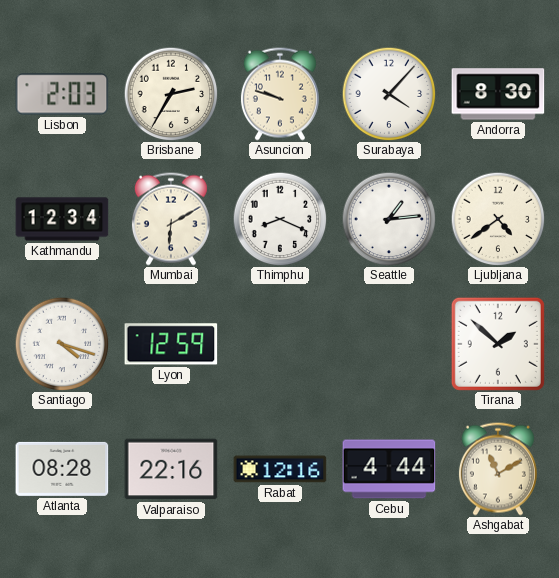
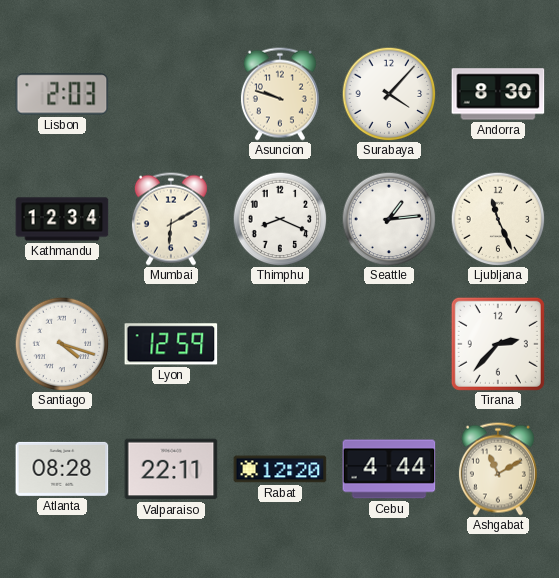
Brisbane: 2:35 -> none (171, 94)
Ljubljana: 4:39 -> 11:26 (498, 219)
Tirana: 1:52 -> 2:37 (498, 344)
Valparaiso: 22:16 -> 22:11 (171, 469)
Rabat: 12:16 -> 12:20 (280, 469)
